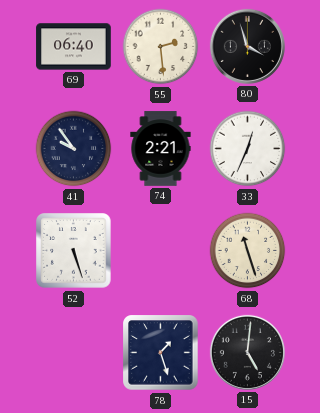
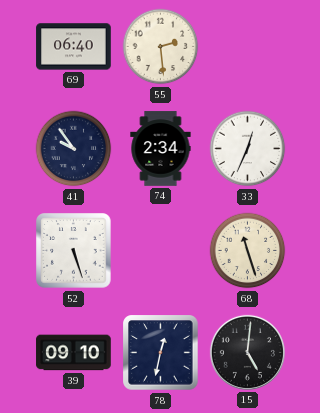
80: 3:57 -> none (247, 46)
74: 2:21 -> 2:34 (161, 149)
39: none -> 09:10 (74, 353)
78: 1:27 -> 12:32 (161, 353)
